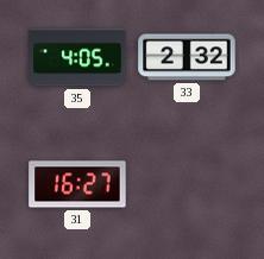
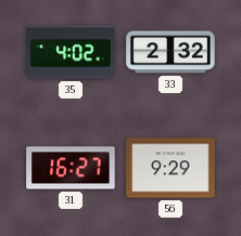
35: 4:05 -> 4:02 (71, 52)
56: none -> 9:29 (170, 168)
